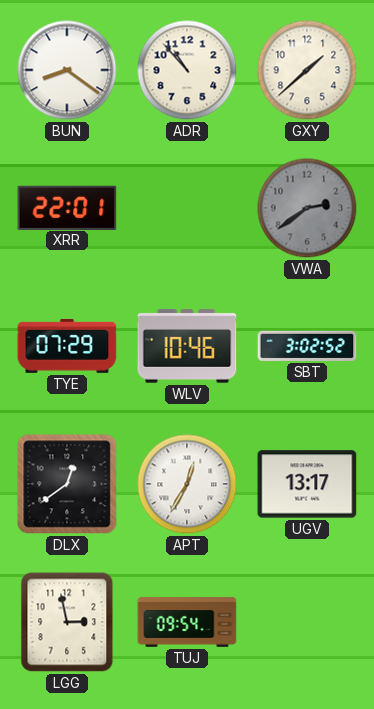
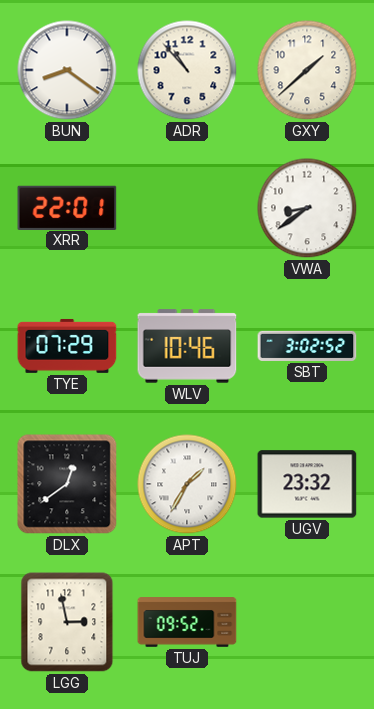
VWA: 2:39 -> 8:39 (307, 208)
VWA dial: grey -> white (307, 208)
APT: 12:35 -> 1:35 (187, 484)
UGV: 13:17 -> 23:32 (307, 484)
TUJ: 09:54 -> 09:52 (187, 622)
